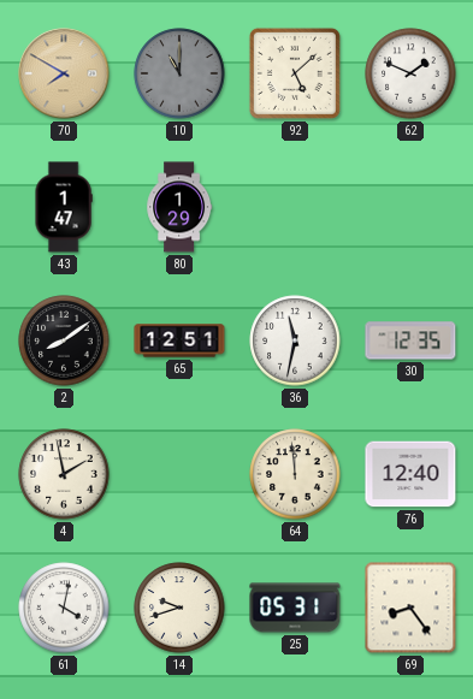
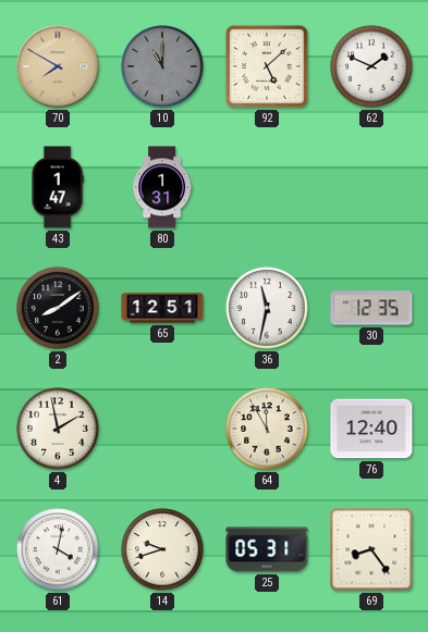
80: 1:29 -> 1:31 (162, 187)
64: 11:59 -> 11:55 (267, 429)
